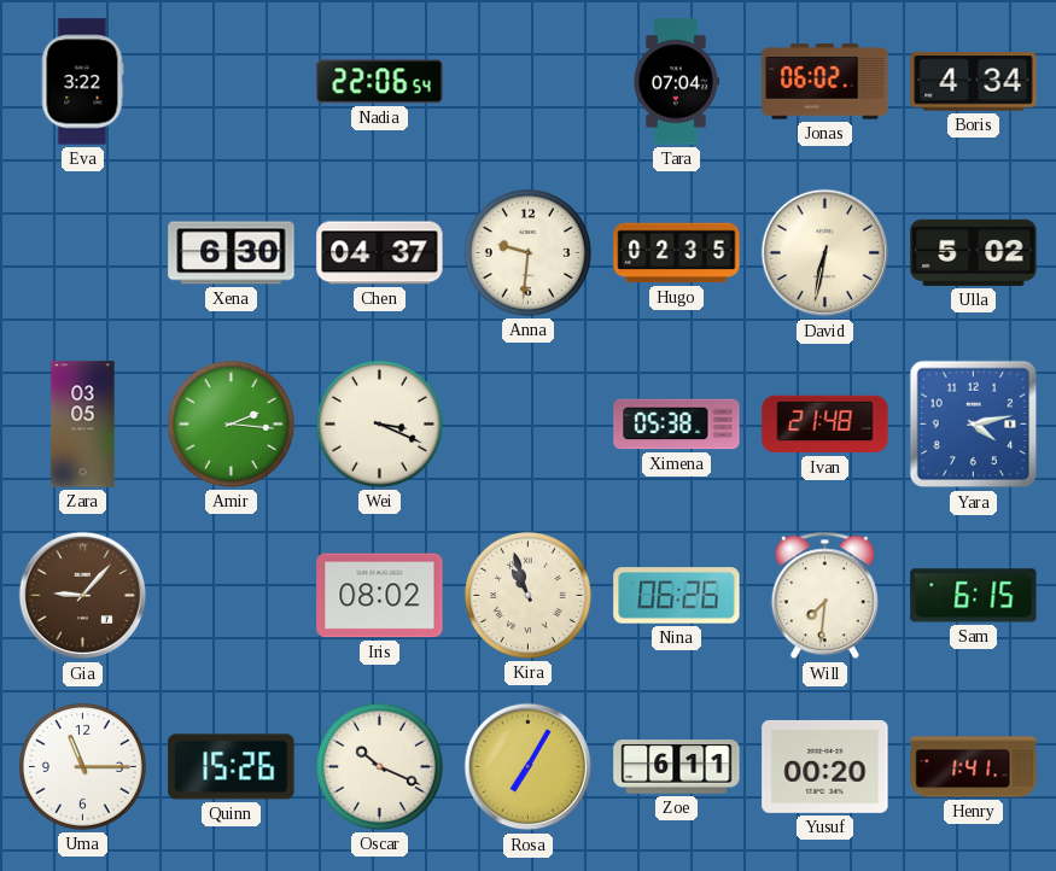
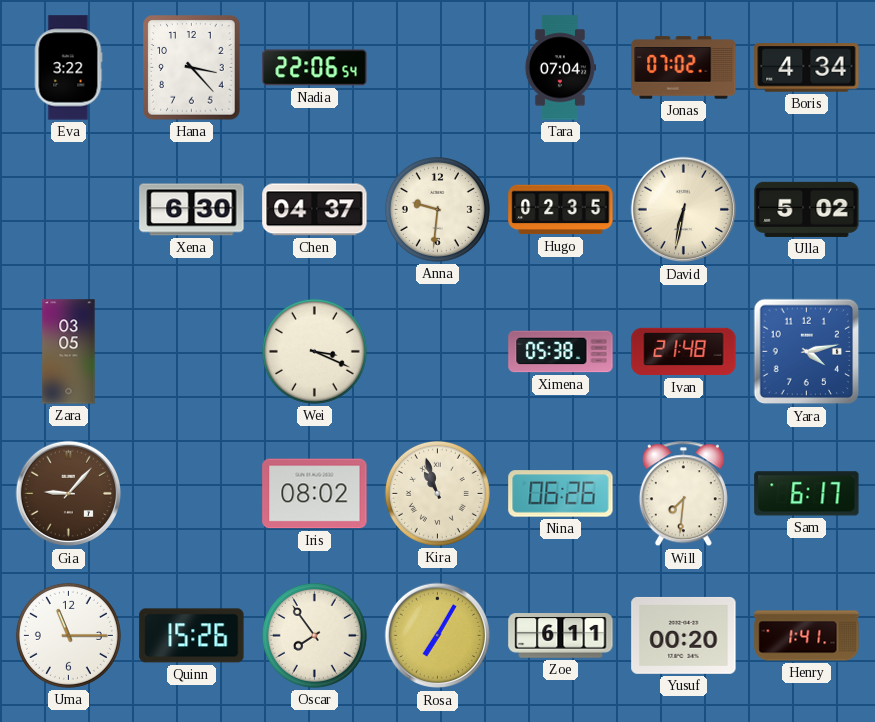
Hana: none -> 3:23 (192, 68)
Jonas: 06:02 -> 07:02 (684, 68)
Amir: 2:16 -> none (231, 423)
Sam: 6:15 -> 6:17 (807, 494)
Oscar: 10:19 -> 7:54 (314, 635)
